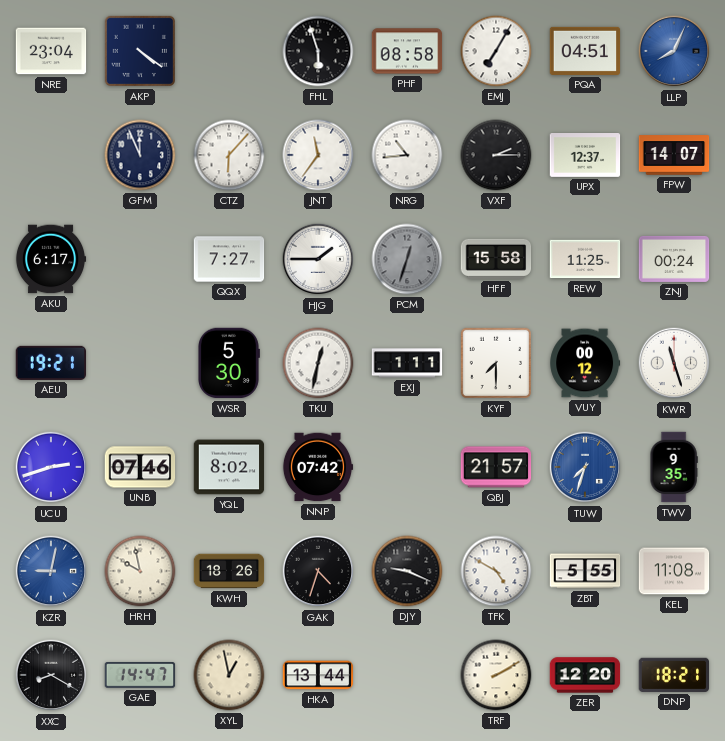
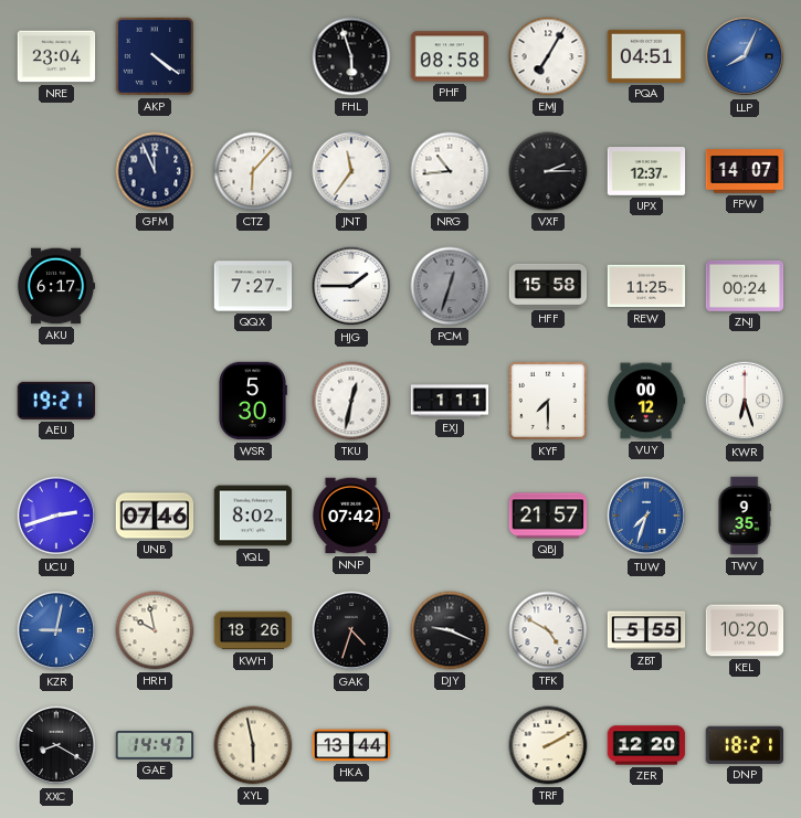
KWR: 11:27 -> 6:27 (745, 401)
KEL: 11:08 -> 10:20 (745, 630)
XYL: 12:58 -> 5:58 (253, 745)
